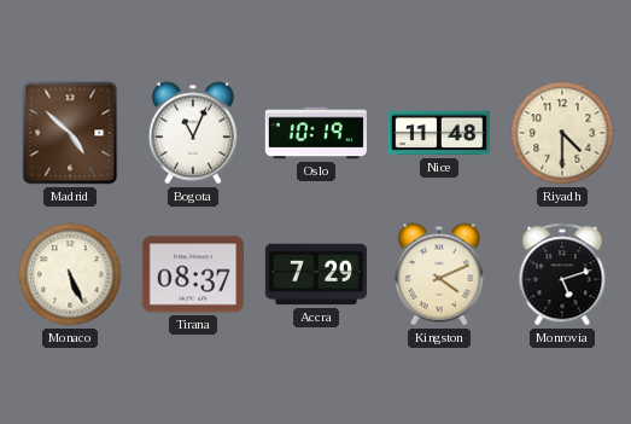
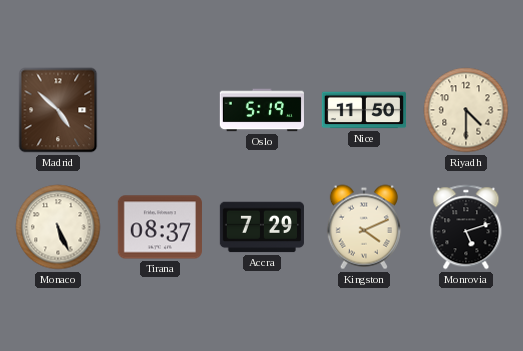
Bogota: 11:04 -> none (193, 133)
Oslo: 10:19 -> 5:19 (262, 110)
Nice: 11:48 -> 11:50 (363, 110)
